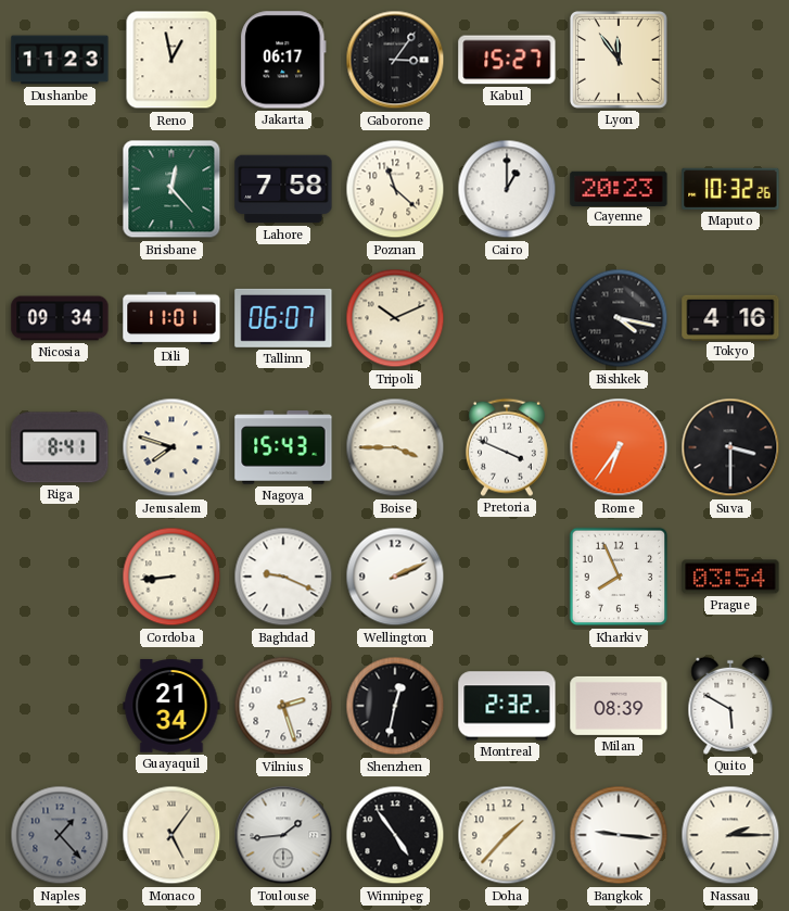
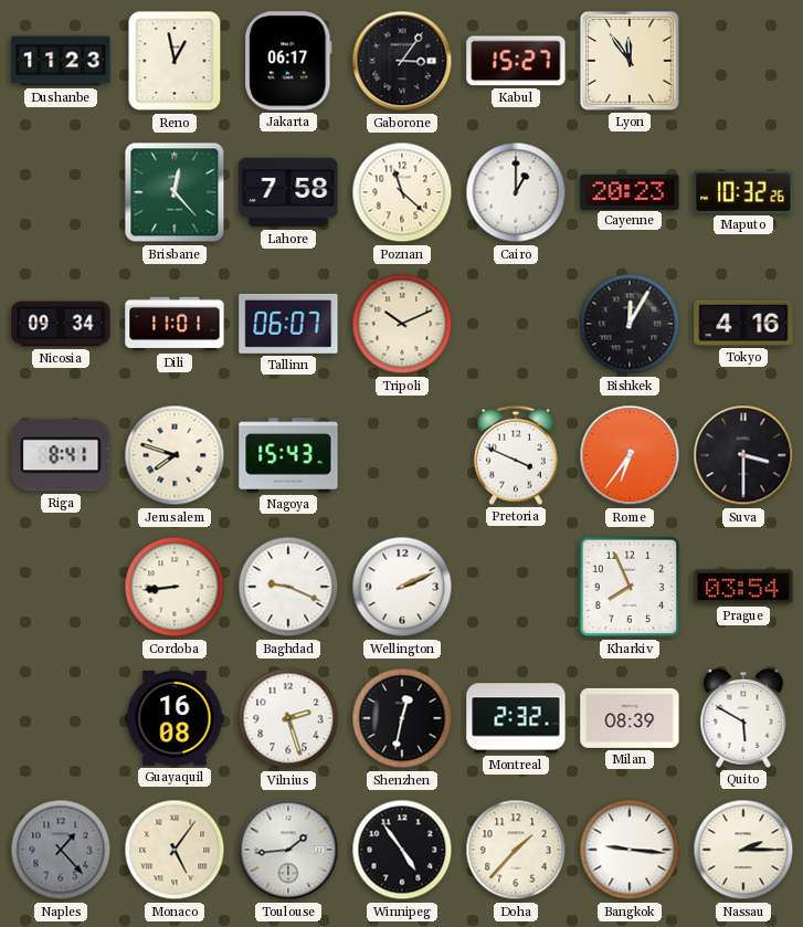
Bishkek: 4:17 -> 12:05 (630, 324)
Boise: 3:45 -> none (395, 447)
Guayaquil: 21:34 -> 16:08 (175, 718)
